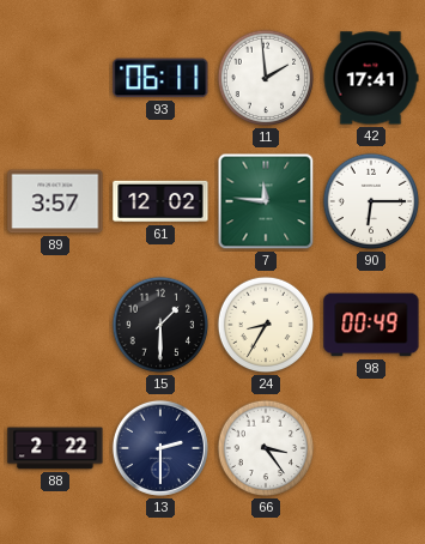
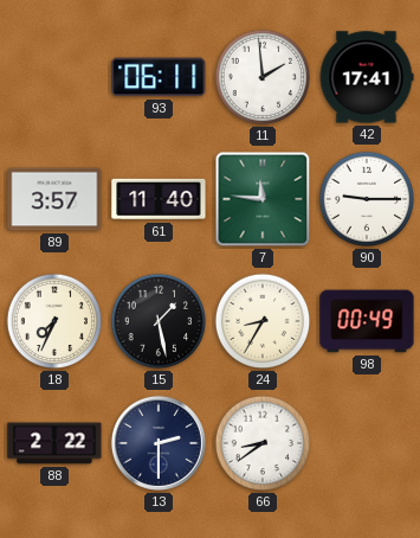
61: 12:02 -> 11:40 (159, 199)
90: 6:15 -> 9:15 (367, 199)
18: none -> 7:34 (54, 321)
15: 1:30 -> 1:28 (159, 321)
66: 3:24 -> 8:39 (263, 443)
